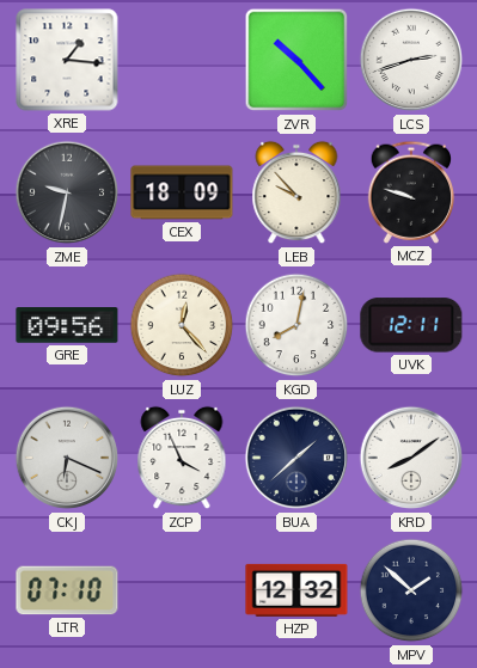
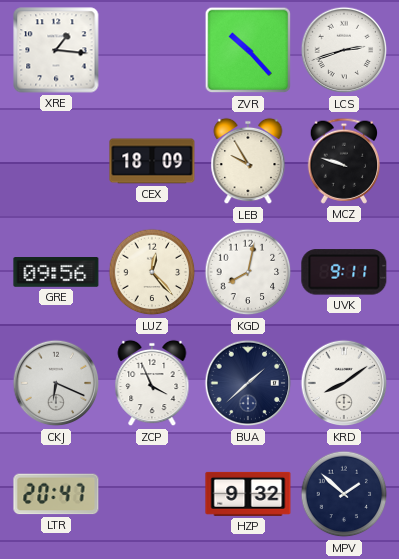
ZME: 9:32 -> none (67, 192)
LEB: 9:53 -> 9:55 (248, 161)
UVK: 12:11 -> 9:11 (344, 272)
LTR: 07:10 -> 20:47 (56, 494)
HZP: 12:32 -> 9:32 (248, 494)
